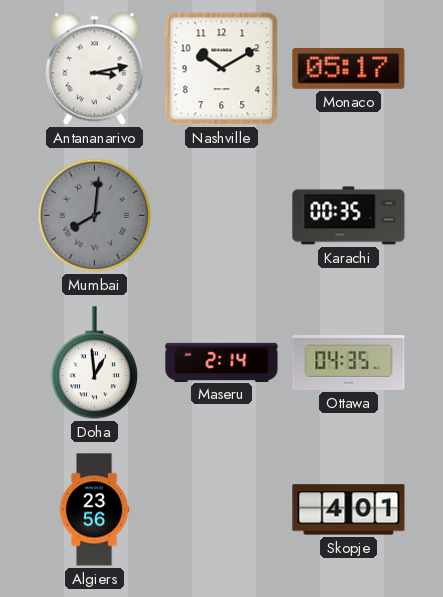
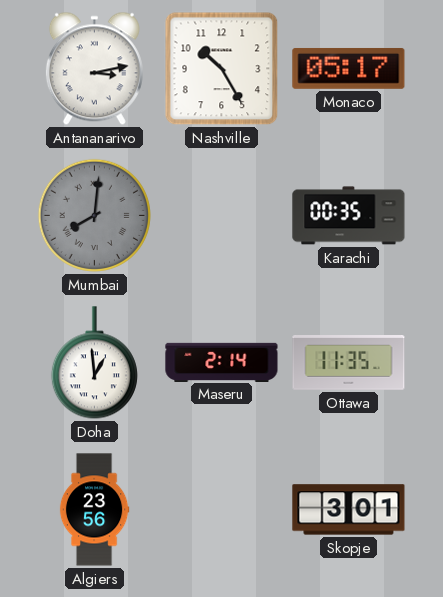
Nashville: 10:10 -> 10:25 (222, 69)
Ottawa: 04:35 -> 11:35 (349, 363)
Skopje: 4:01 -> 3:01 (349, 510)
